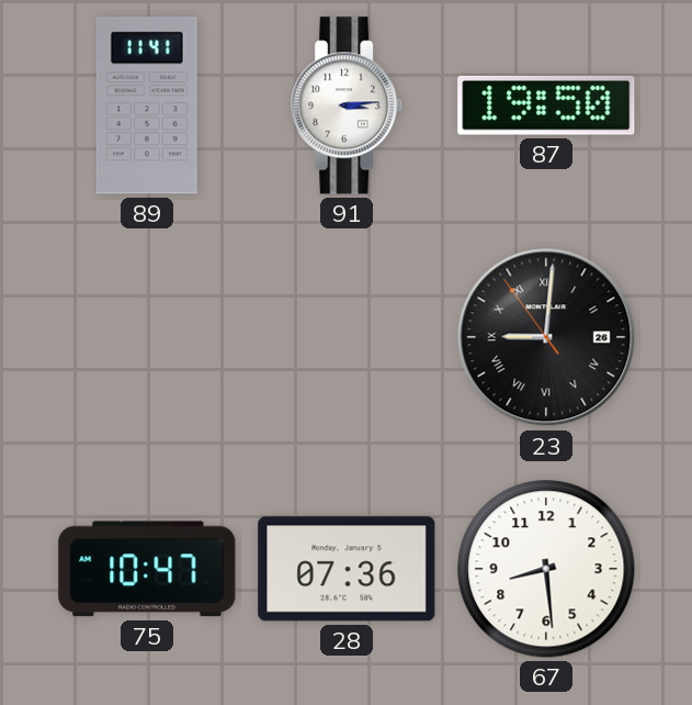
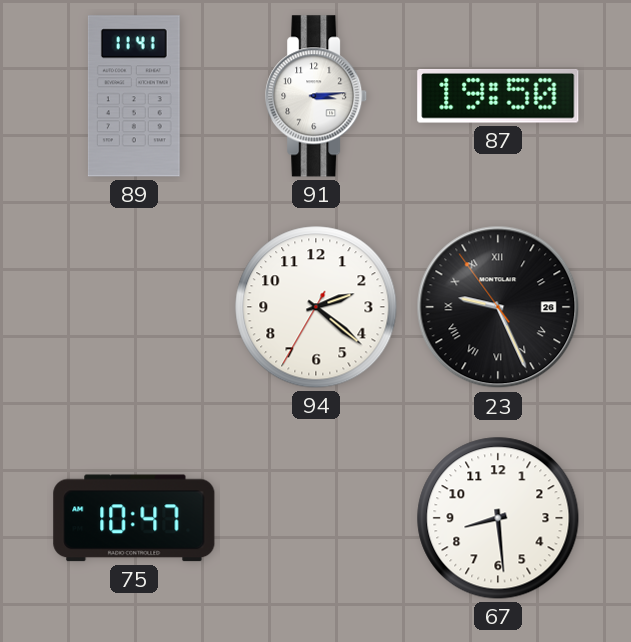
94: none -> 2:21 (316, 307)
23: 9:00 -> 9:25 (498, 307)
28: 07:36 -> none (347, 569)
